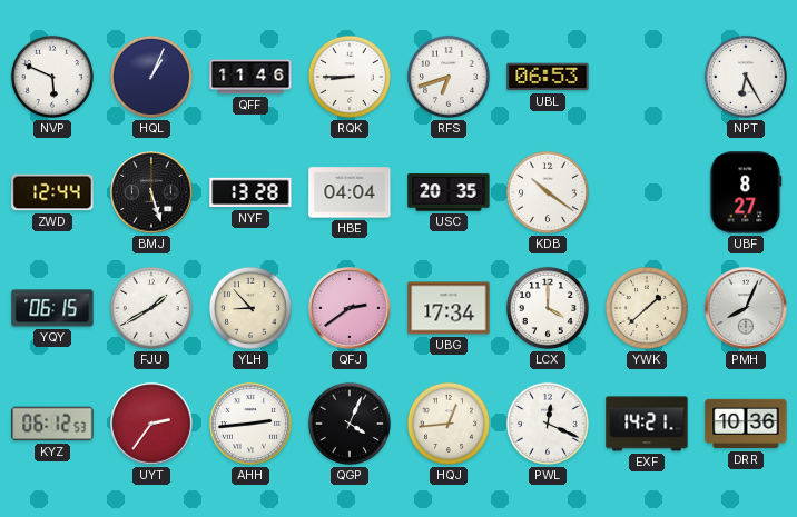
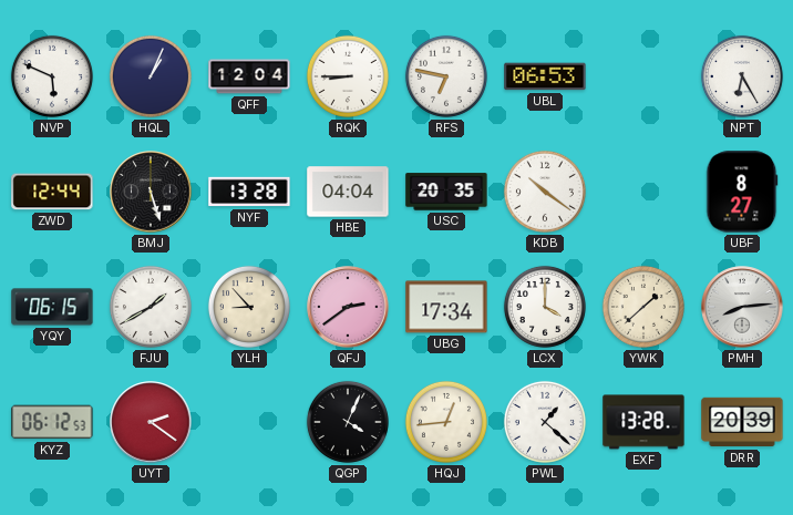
QFF: 11:46 -> 12:04 (249, 76)
RFS: 6:42 -> 6:47 (446, 76)
PMH: 8:04 -> 8:14 (742, 307)
UYT: 2:36 -> 2:21 (151, 422)
AHH: 2:44 -> none (250, 424)
PWL: 12:19 -> 1:22 (545, 422)
EXF: 14:21 -> 13:28 (643, 422)
DRR: 10:36 -> 20:39 (742, 422)
